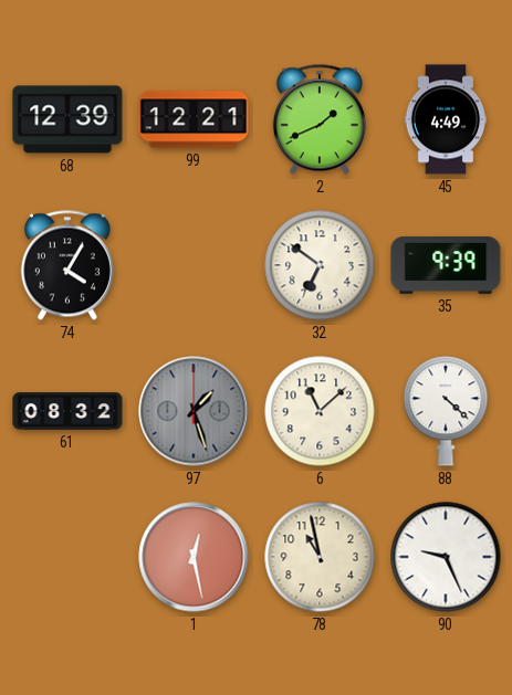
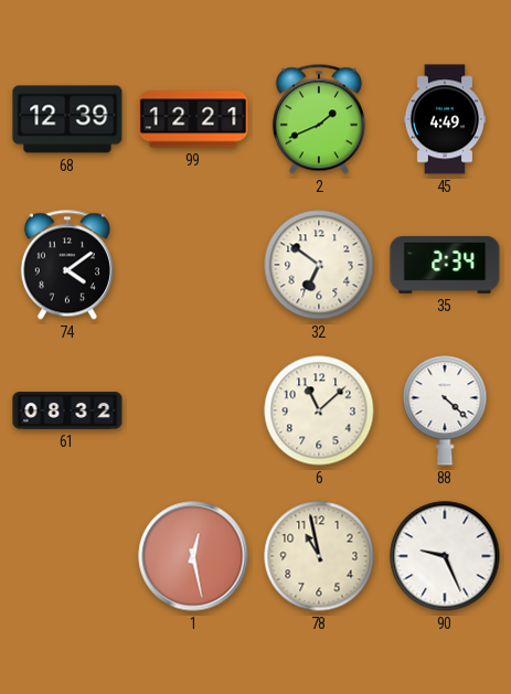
74: 4:05 -> 4:09 (67, 265)
35: 9:39 -> 2:34 (445, 265)
97: 1:27 -> none (194, 411)
